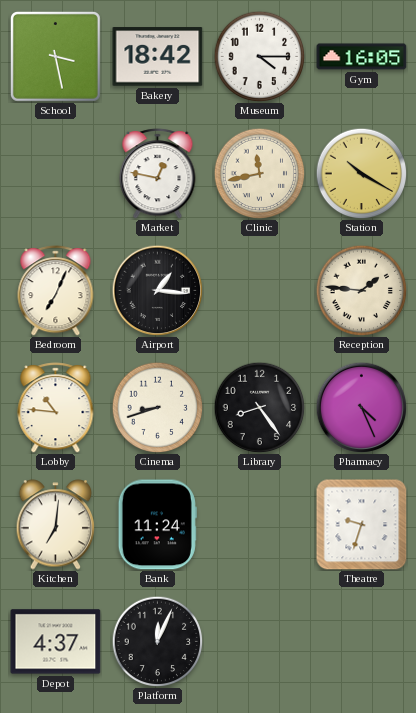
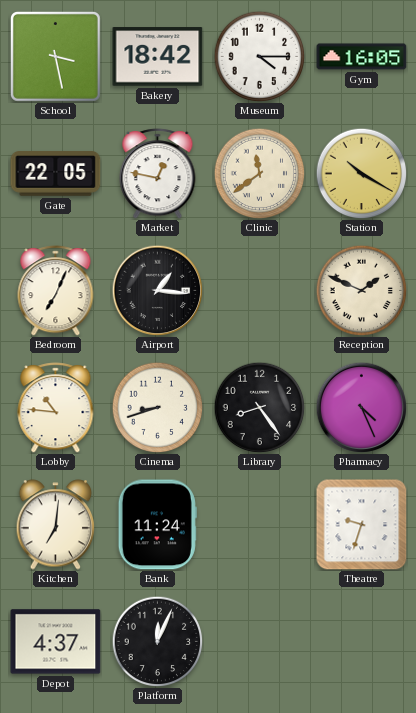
Gate: none -> 22:05 (56, 174)
Clinic: 11:43 -> 11:39 (259, 173)
Reception: 1:46 -> 1:49 (361, 290)
